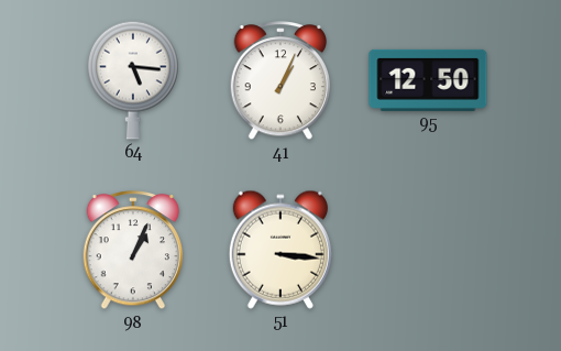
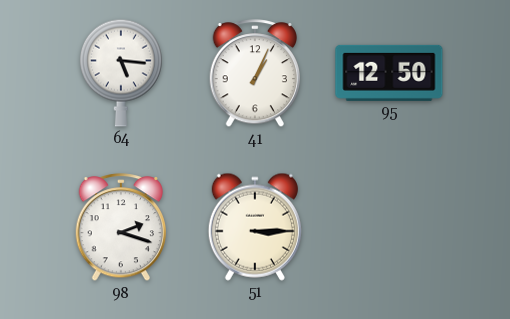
98: 1:04 -> 2:18 (121, 228)
51: 3:16 -> 3:15 (255, 227)
